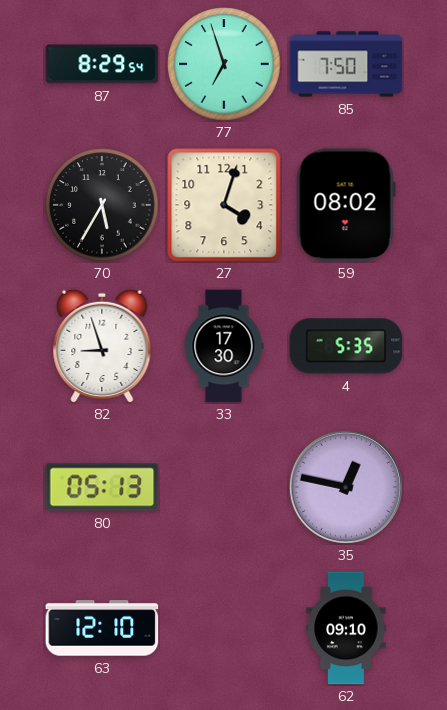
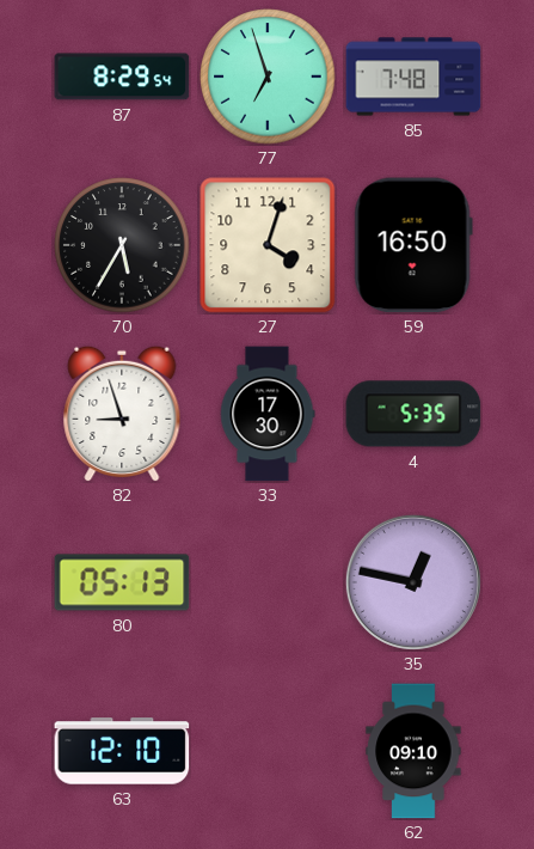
85: 7:50 -> 7:48 (413, 77)
59: 08:02 -> 16:50 (413, 245)
